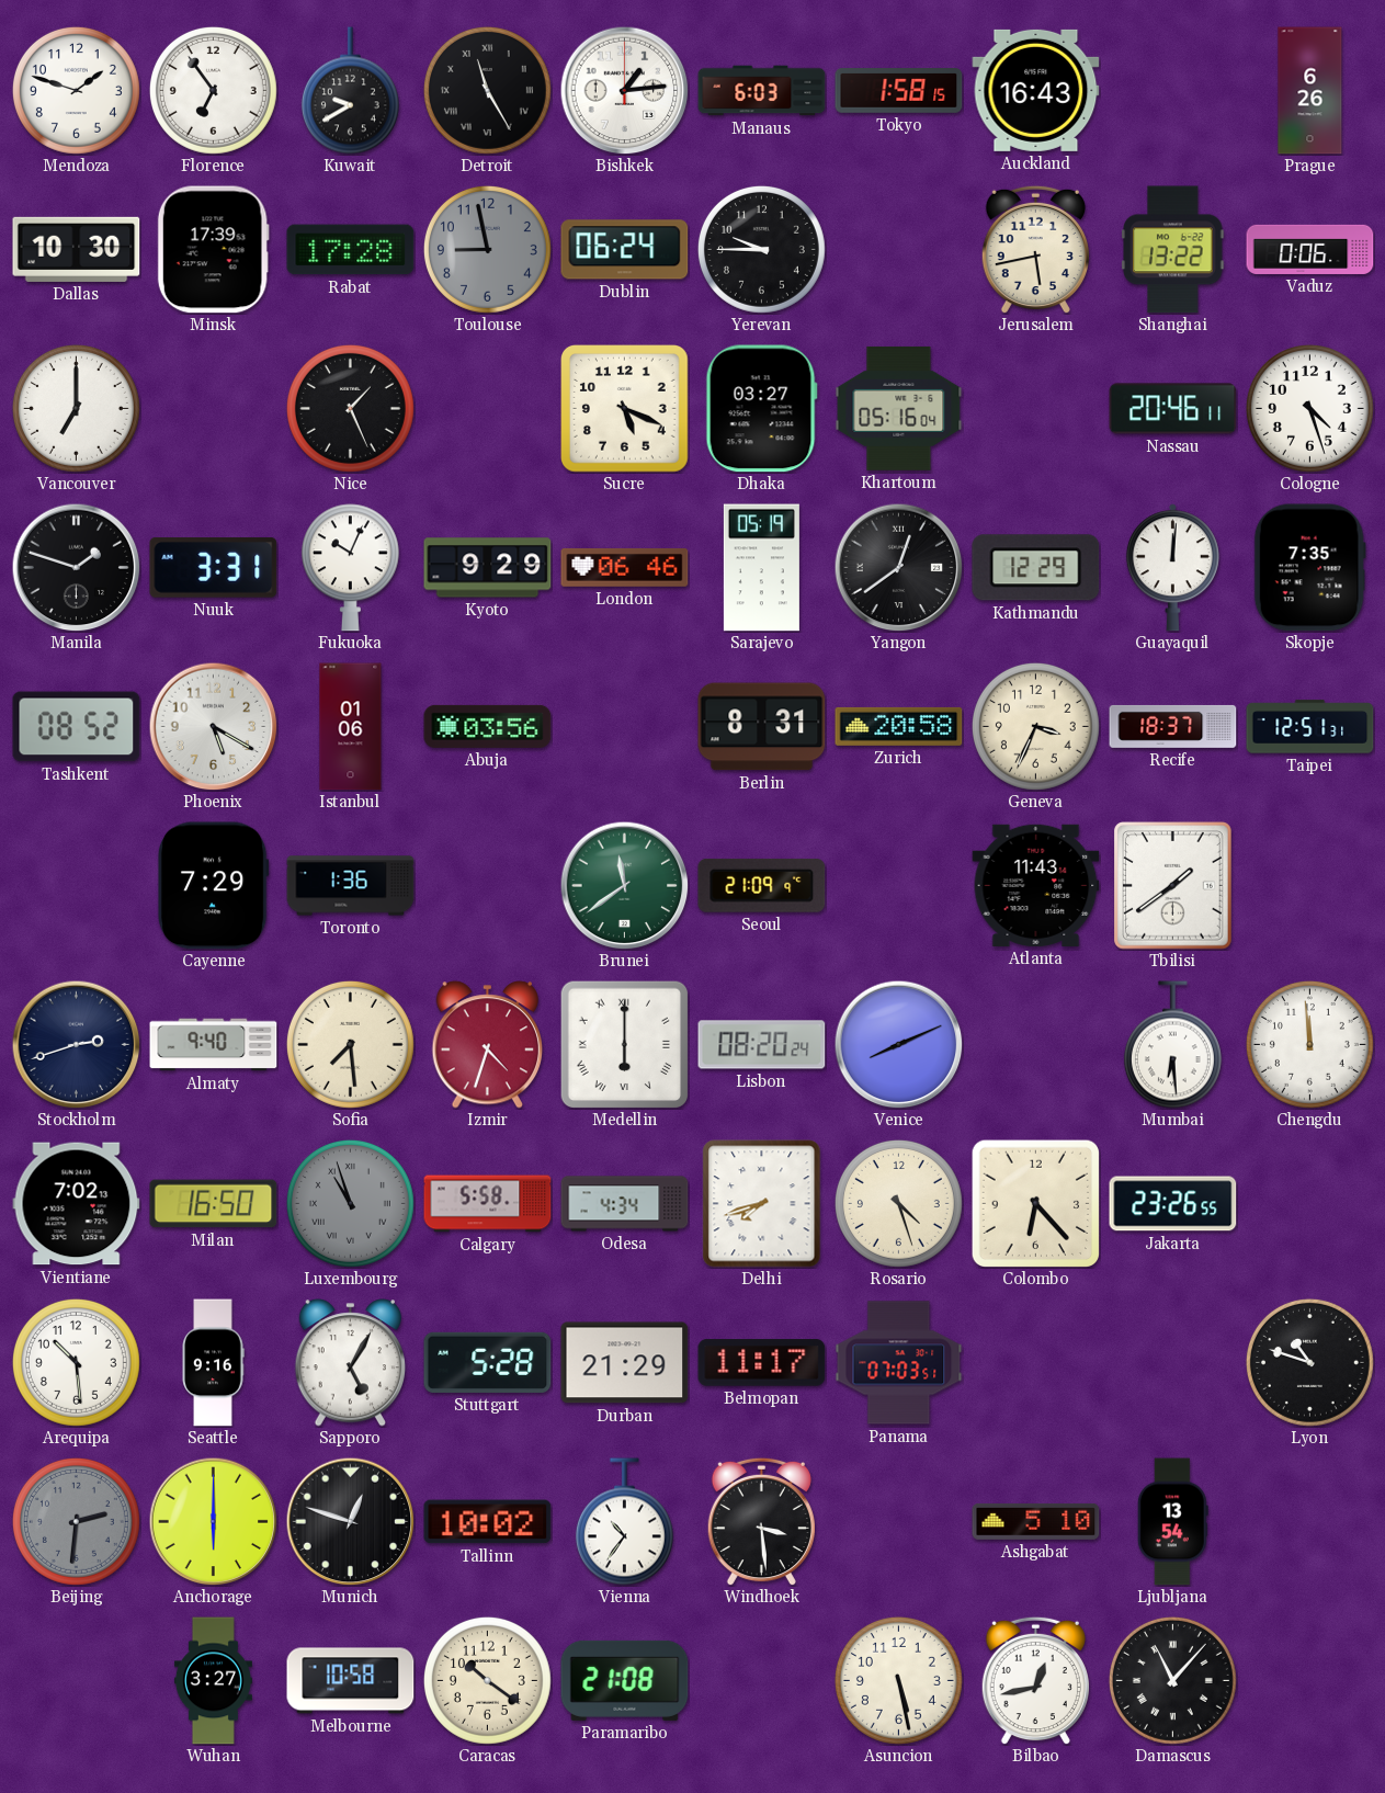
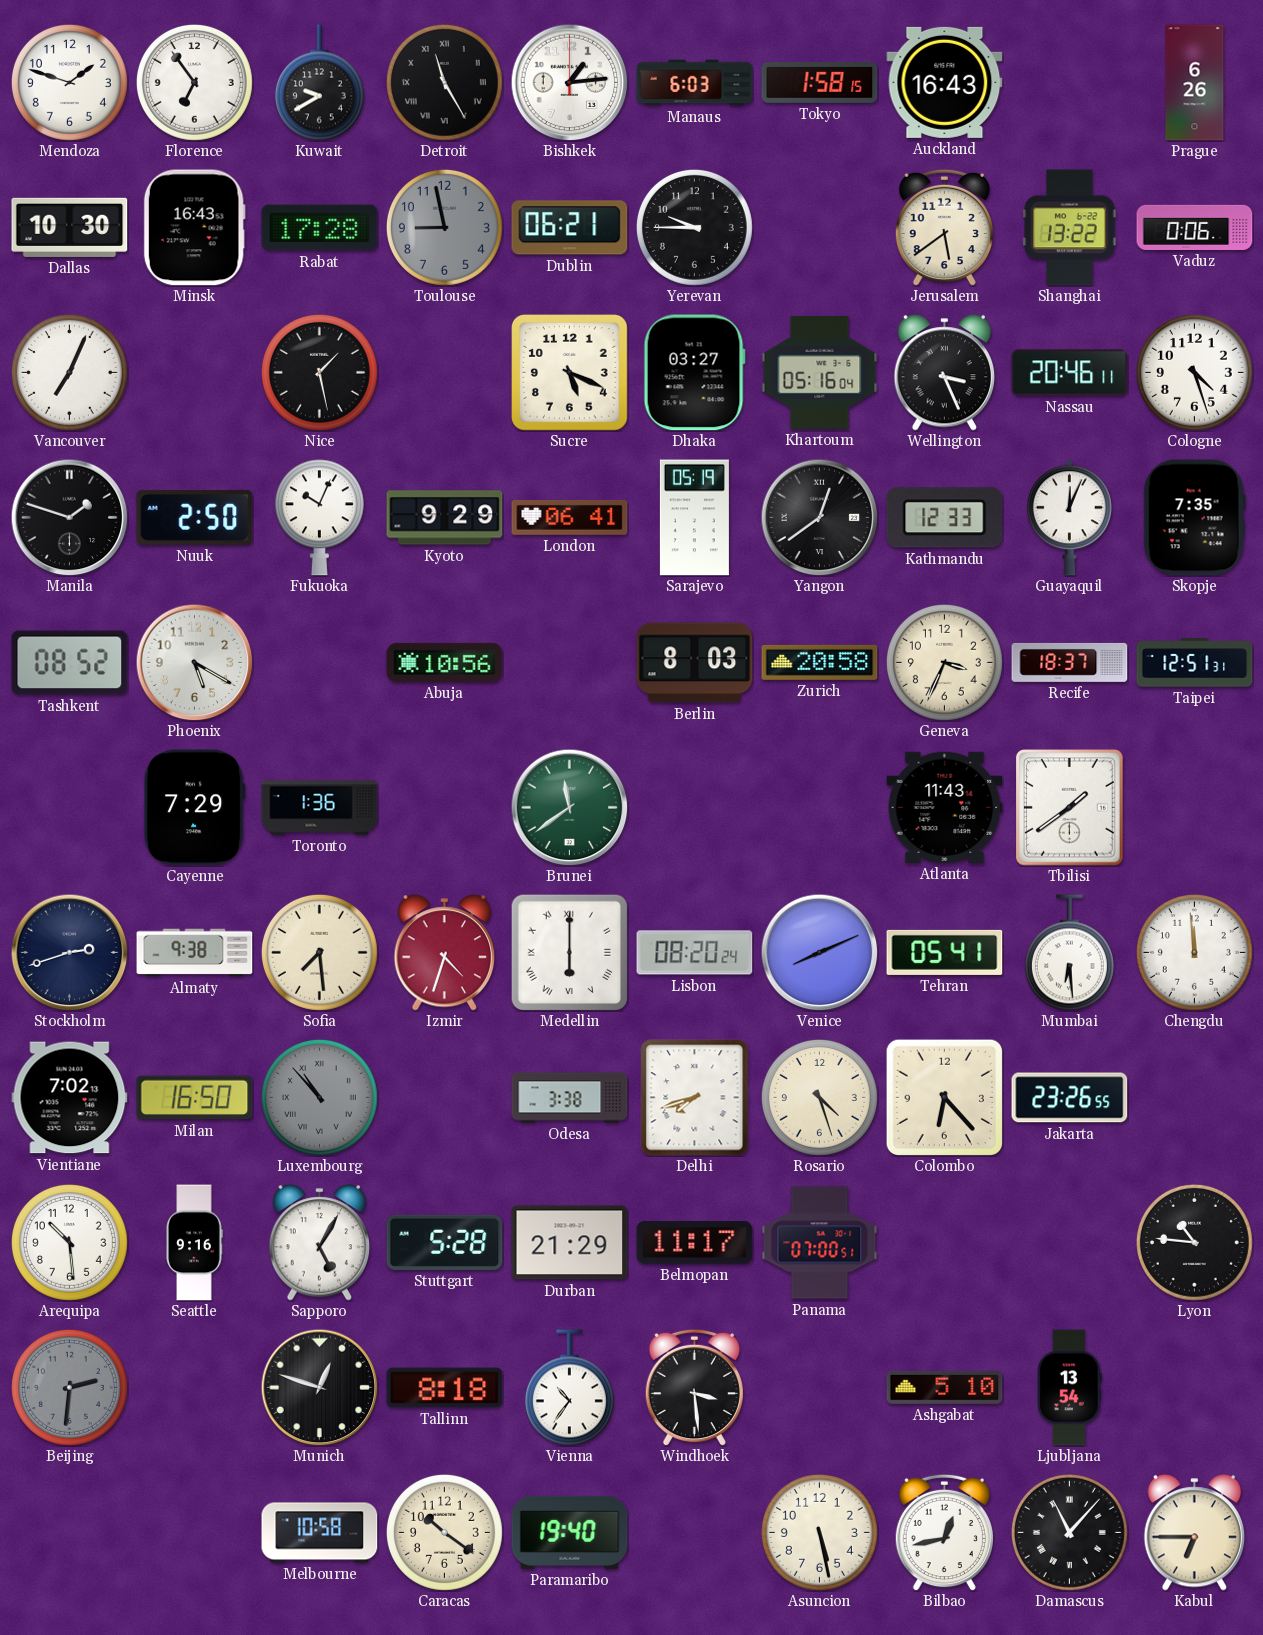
Minsk: 17:39 -> 16:43 (194, 228)
Dublin: 06:24 -> 06:21 (570, 228)
Jerusalem: 5:43 -> 5:39 (944, 227)
Vancouver: 7:00 -> 7:04 (69, 372)
Nice: 1:26 -> 1:28 (319, 372)
Wellington: none -> 3:26 (944, 373)
Nuuk: 3:31 -> 2:50 (195, 518)
London: 06:46 -> 06:41 (570, 517)
Kathmandu: 12:29 -> 12:33 (945, 518)
Guayaquil: 12:01 -> 12:04 (1069, 518)
Istanbul: 01:06 -> none (351, 727)
Abuja: 03:56 -> 10:56 (445, 662)
Berlin: 8:31 -> 8:03 (695, 663)
Seoul: 21:09 -> none (762, 885)
Almaty: 9:40 -> 9:38 (195, 953)
Tehran: none -> 05:41 (945, 952)
Luxembourg: 10:57 -> 10:53 (319, 1097)
Calgary: 5:58 -> none (488, 1204)
Odesa: 4:34 -> 3:38 (570, 1098)
Panama: 07:03 -> 07:00 (820, 1243)
Lyon: 10:48 -> 10:46 (1194, 1242)
Anchorage: 6:00 -> none (213, 1521)
Tallinn: 10:02 -> 8:18 (445, 1388)
Wuhan: 3:27 -> none (213, 1681)
Paramaribo: 21:08 -> 19:40 (570, 1532)
Kabul: none -> 6:45 (1194, 1533)
